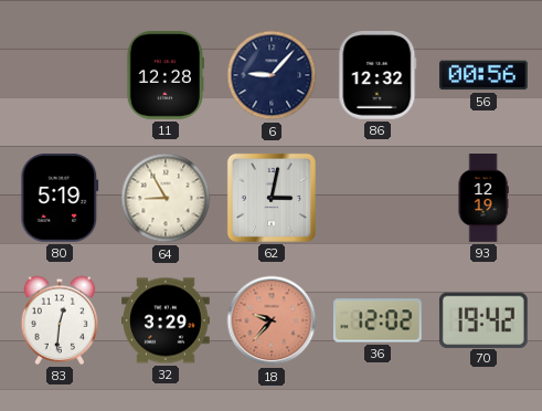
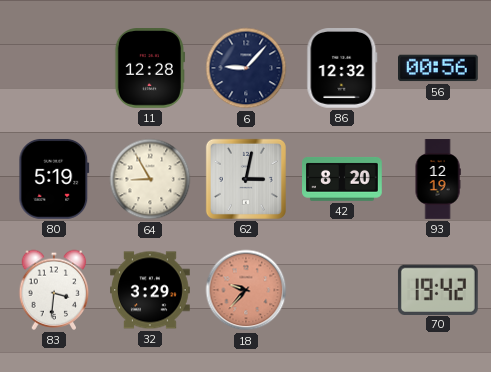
42: none -> 8:20 (343, 179)
83: 12:31 -> 3:31 (54, 290)
36: 12:02 -> none (378, 320)
